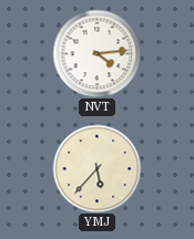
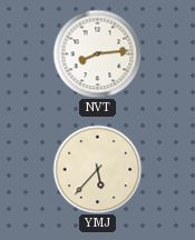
NVT: 4:14 -> 8:14 (97, 53)
